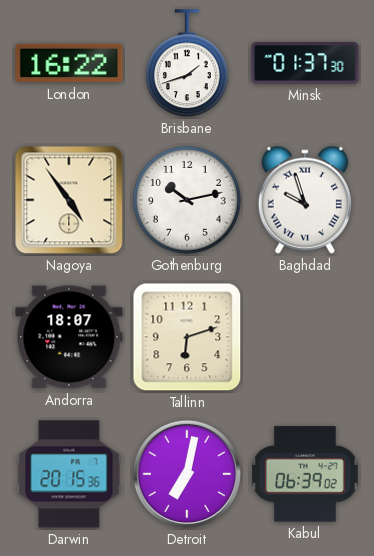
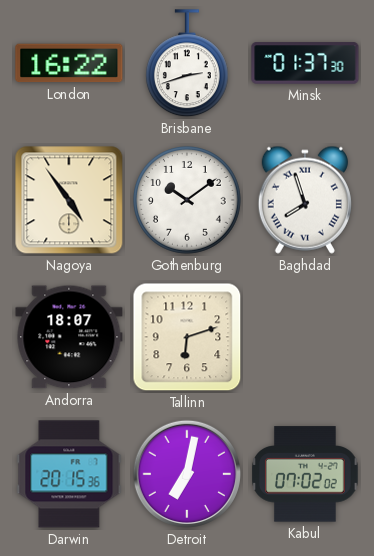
Brisbane: 1:42 -> 2:42 (187, 64)
Gothenburg: 10:13 -> 10:09 (188, 201)
Baghdad: 9:57 -> 7:57 (305, 200)
Kabul: 06:39 -> 07:02 (305, 474)
